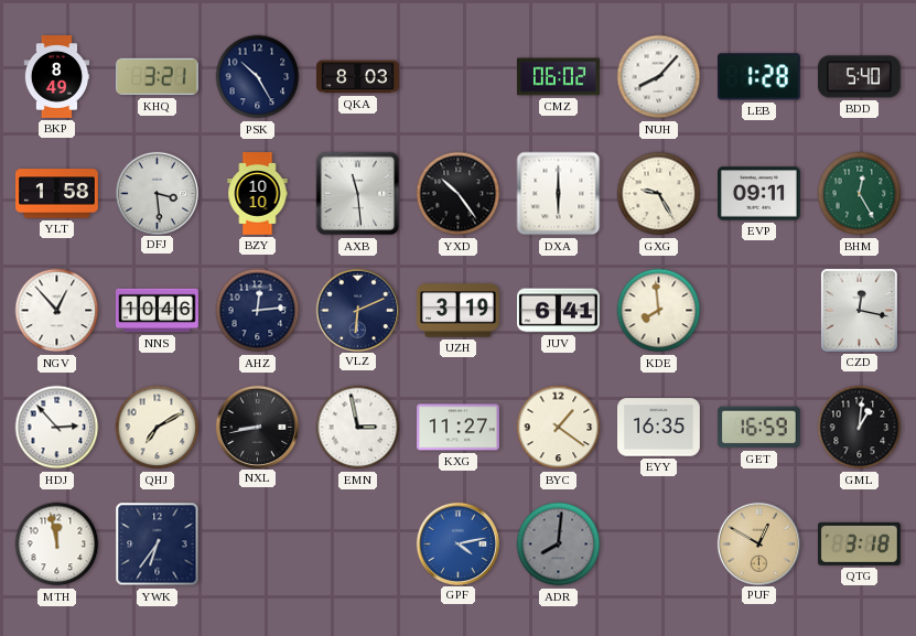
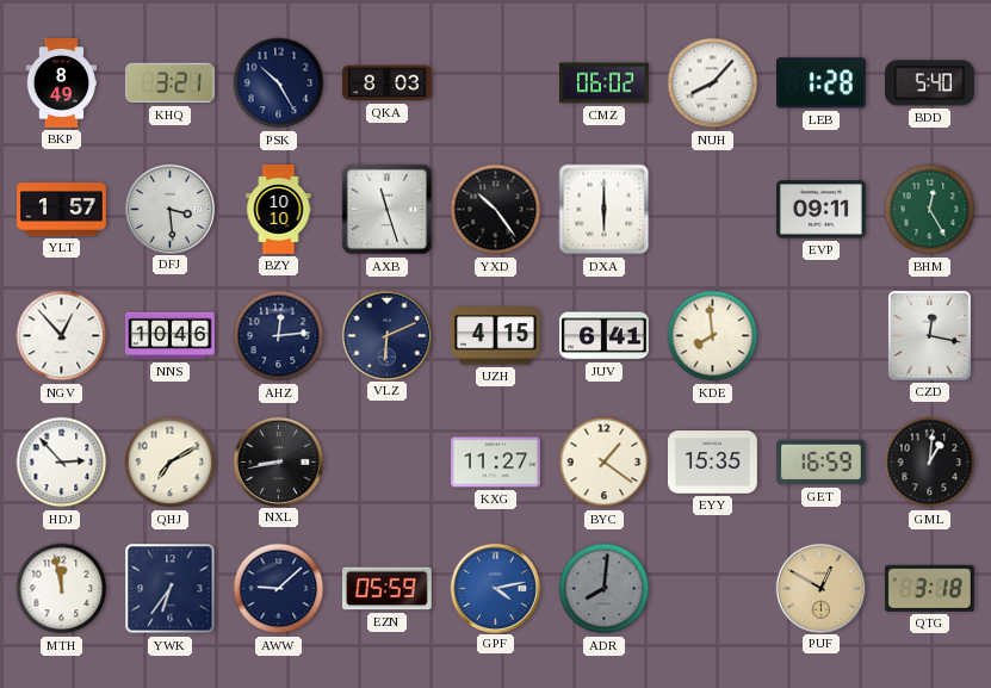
YLT: 1:58 -> 1:57 (62, 210)
AXB: 11:29 -> 11:27 (388, 210)
GXG: 9:25 -> none (659, 194)
UZH: 3:19 -> 4:15 (496, 336)
EMN: 2:58 -> none (358, 428)
EYY: 16:35 -> 15:35 (713, 463)
AWW: none -> 9:08 (279, 589)
EZN: none -> 05:59 (388, 589)
